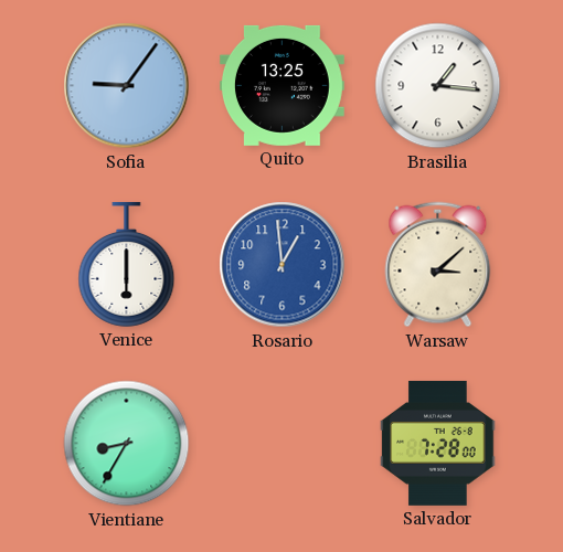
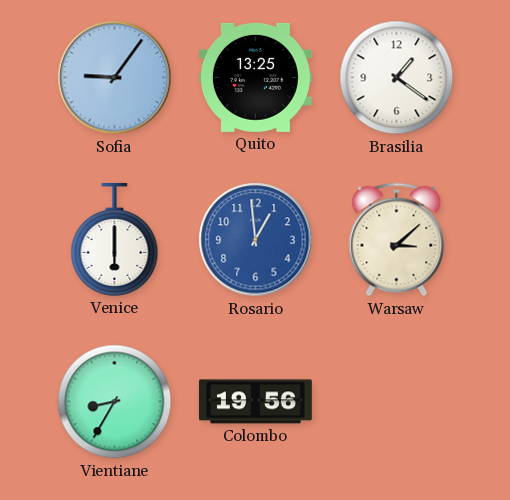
Brasilia: 1:16 -> 1:21 (397, 78)
Colombo: none -> 19:56 (255, 402)
Salvador: 7:28 -> none (438, 443)
